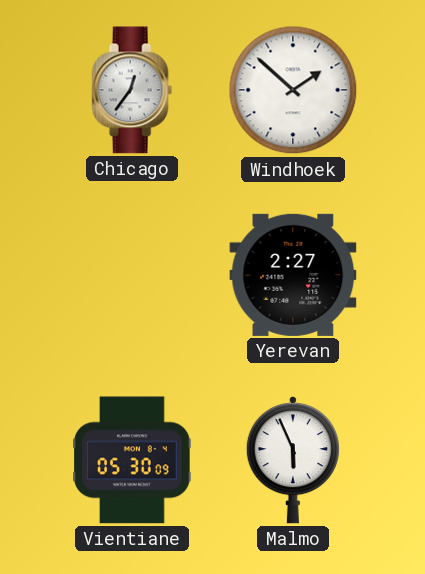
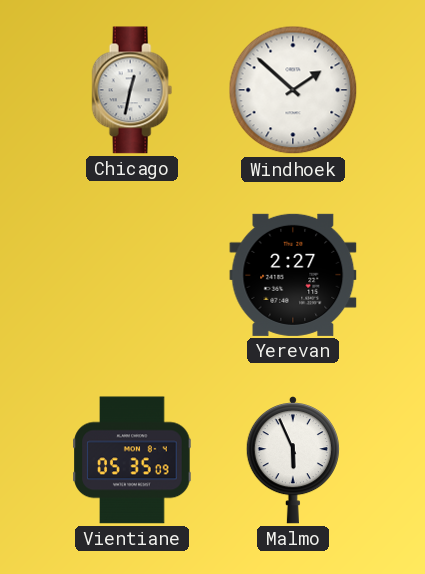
Chicago: 12:36 -> 12:32 (132, 90)
Vientiane: 05:30 -> 05:35 (132, 460)
